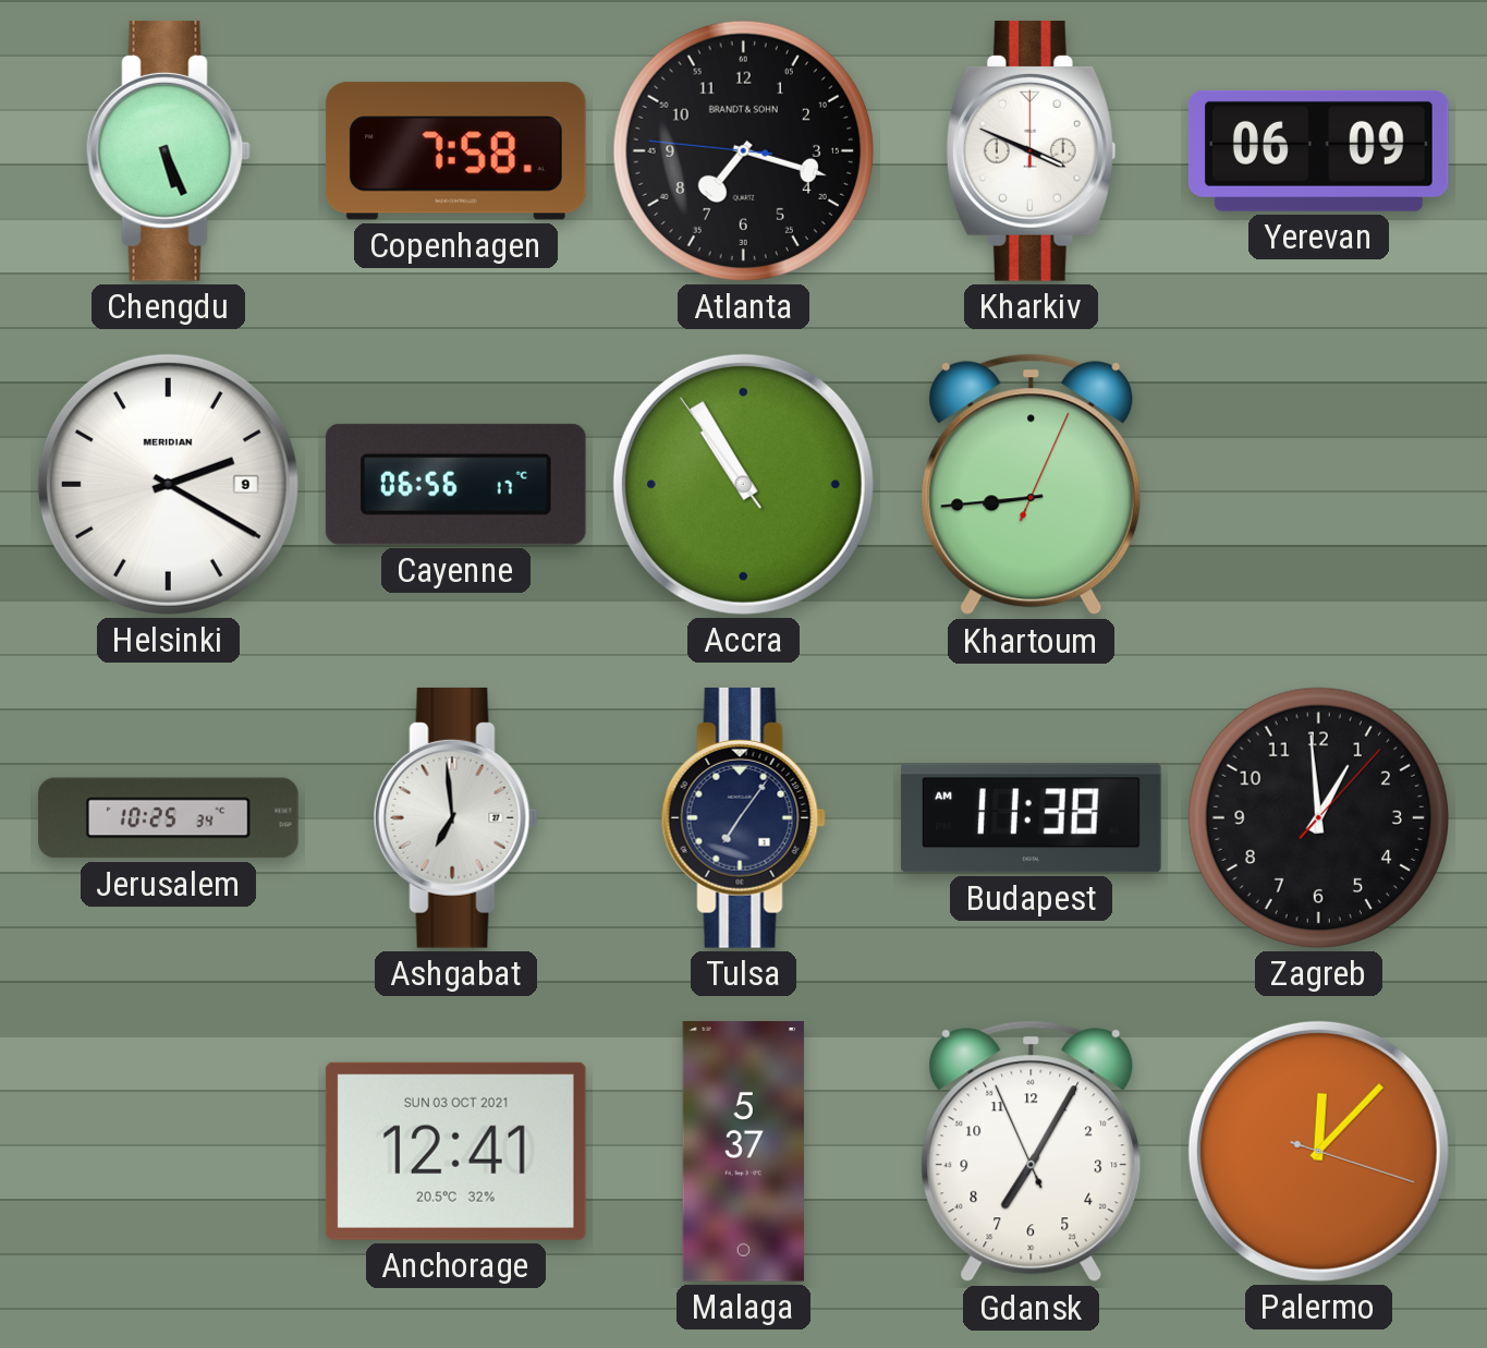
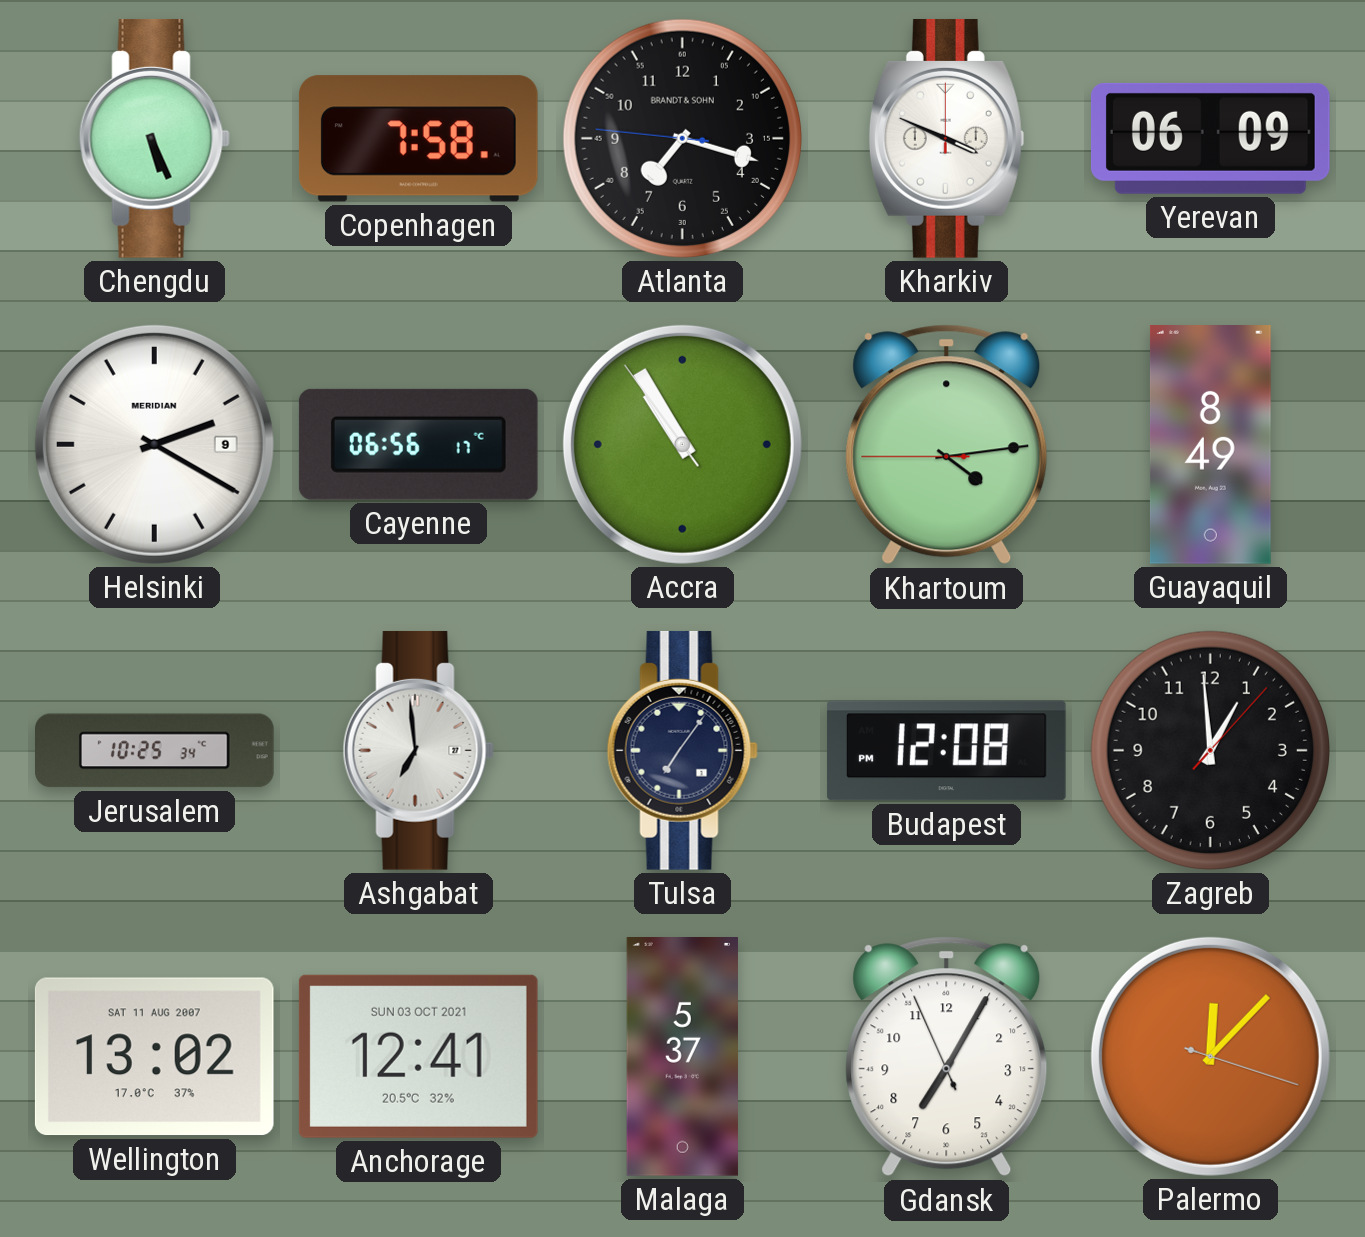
Khartoum: 8:44 -> 4:13 (947, 445)
Guayaquil: none -> 8:49 (1210, 445)
Budapest: 11:38 -> 12:08 (946, 751)
Wellington: none -> 13:02 (154, 1057)
